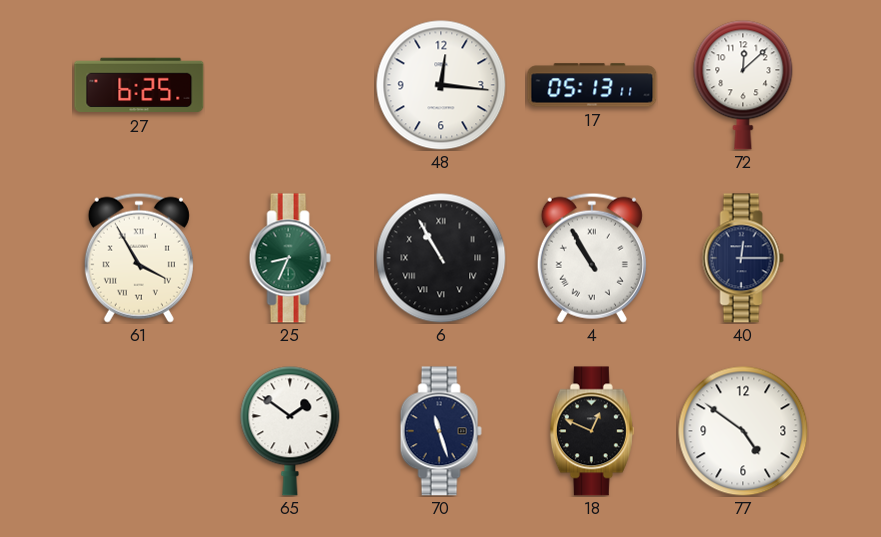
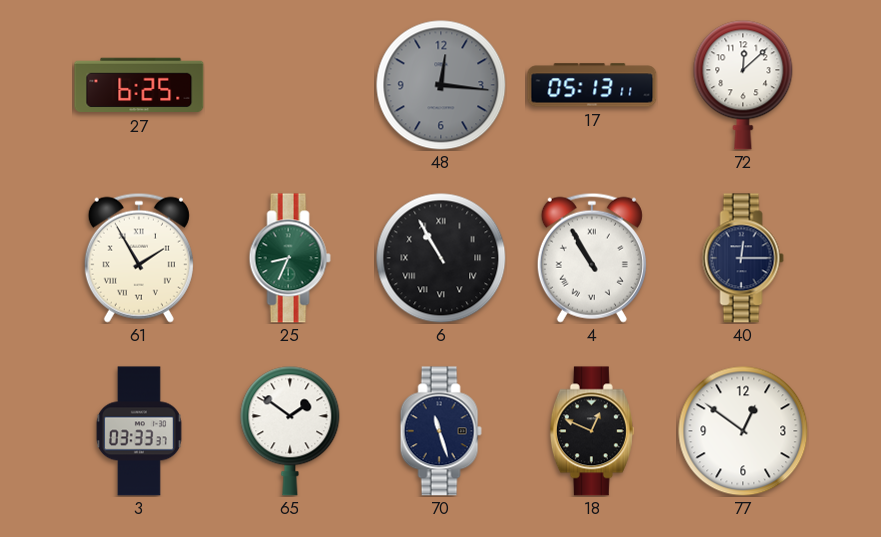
48 dial: white -> grey (441, 85)
61: 3:55 -> 1:55 (139, 258)
3: none -> 03:33 (139, 431)
77: 4:51 -> 12:51 (743, 431)
